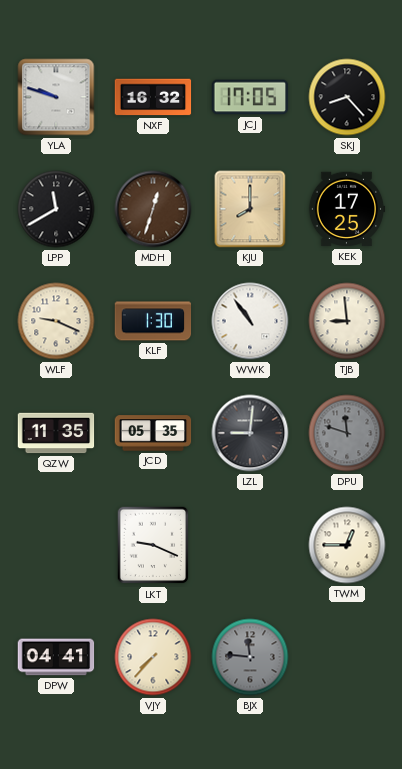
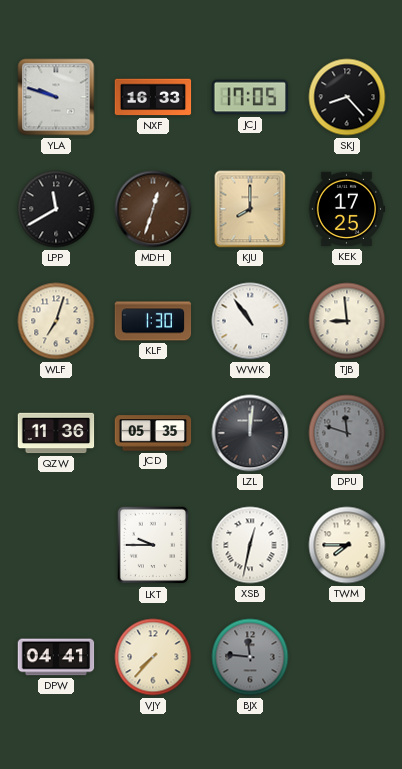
NXF: 16:32 -> 16:33 (153, 97)
WLF: 9:19 -> 7:03 (56, 321)
QZW: 11:35 -> 11:36 (56, 433)
LZL: 9:01 -> 12:01 (250, 433)
LKT: 9:19 -> 9:45 (153, 545)
XSB: none -> 12:32 (250, 545)
TWM: 12:45 -> 7:45 (347, 545)
